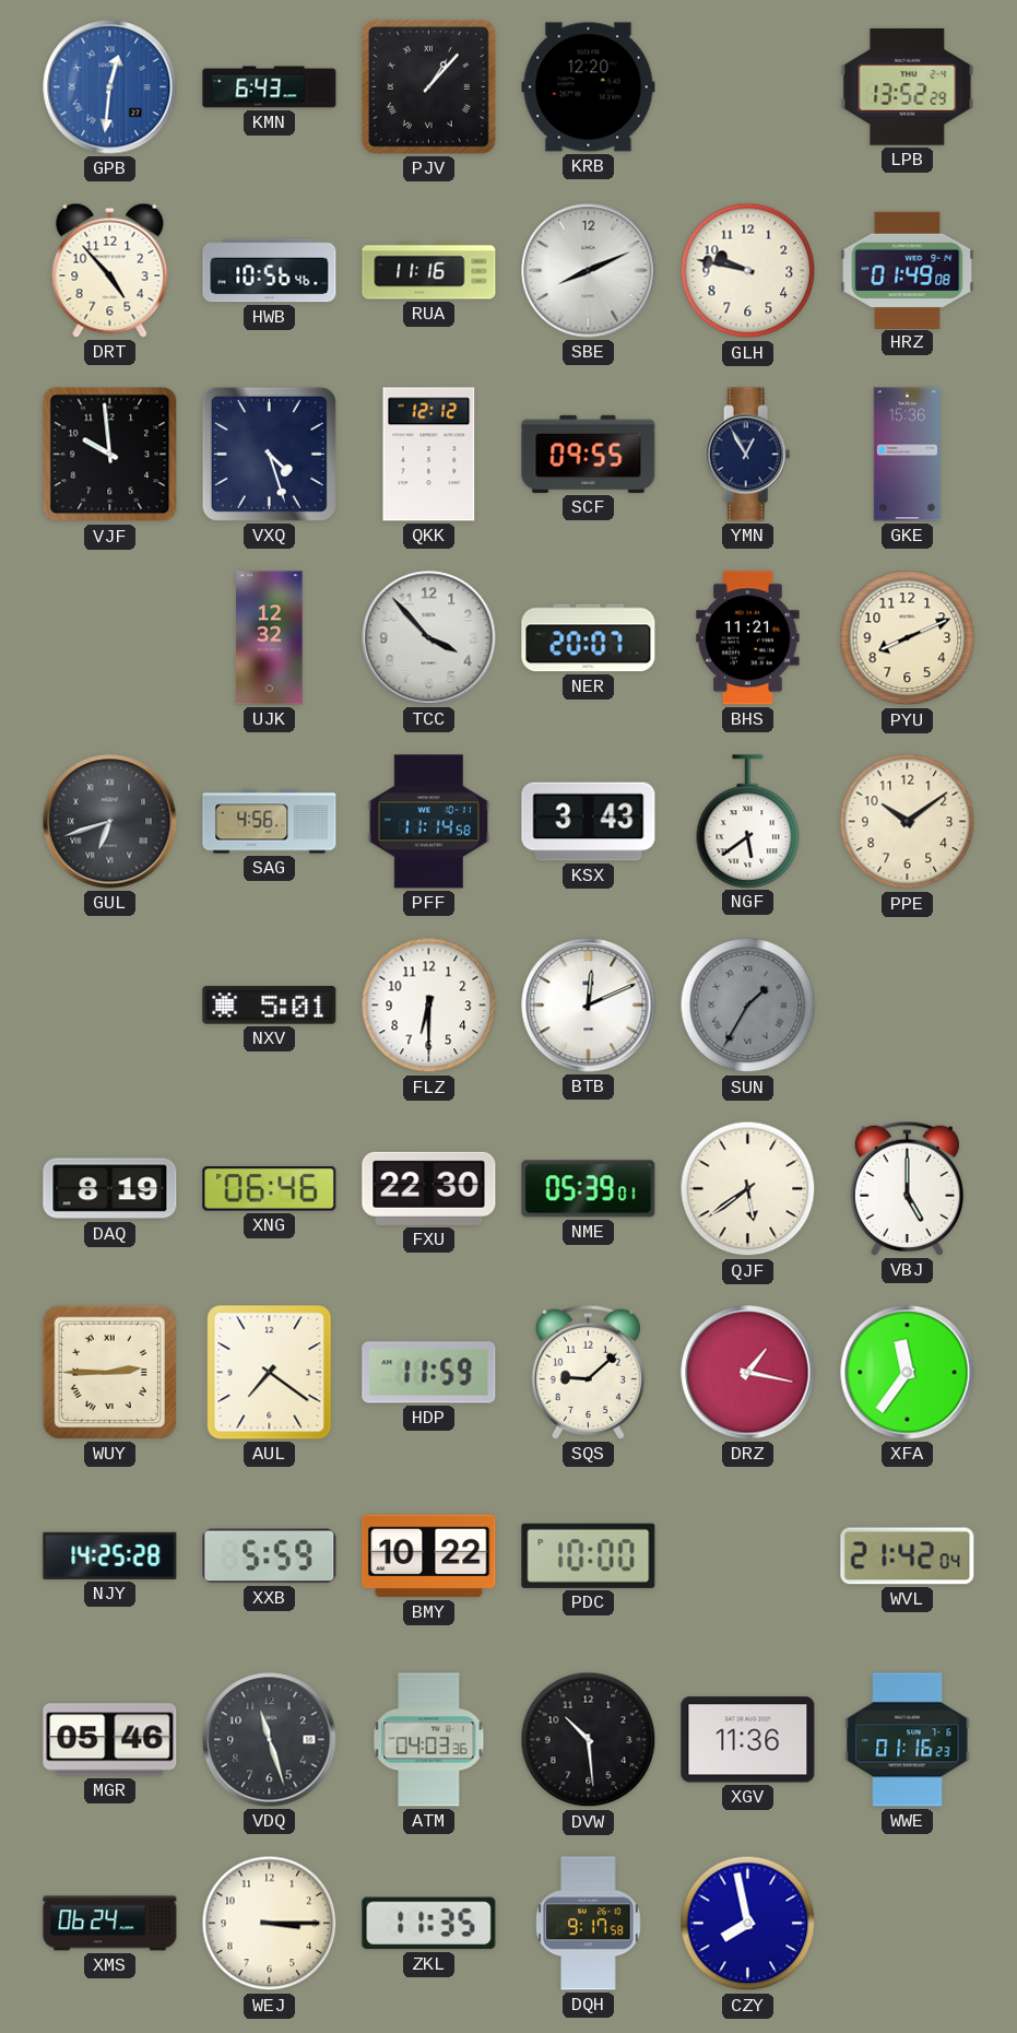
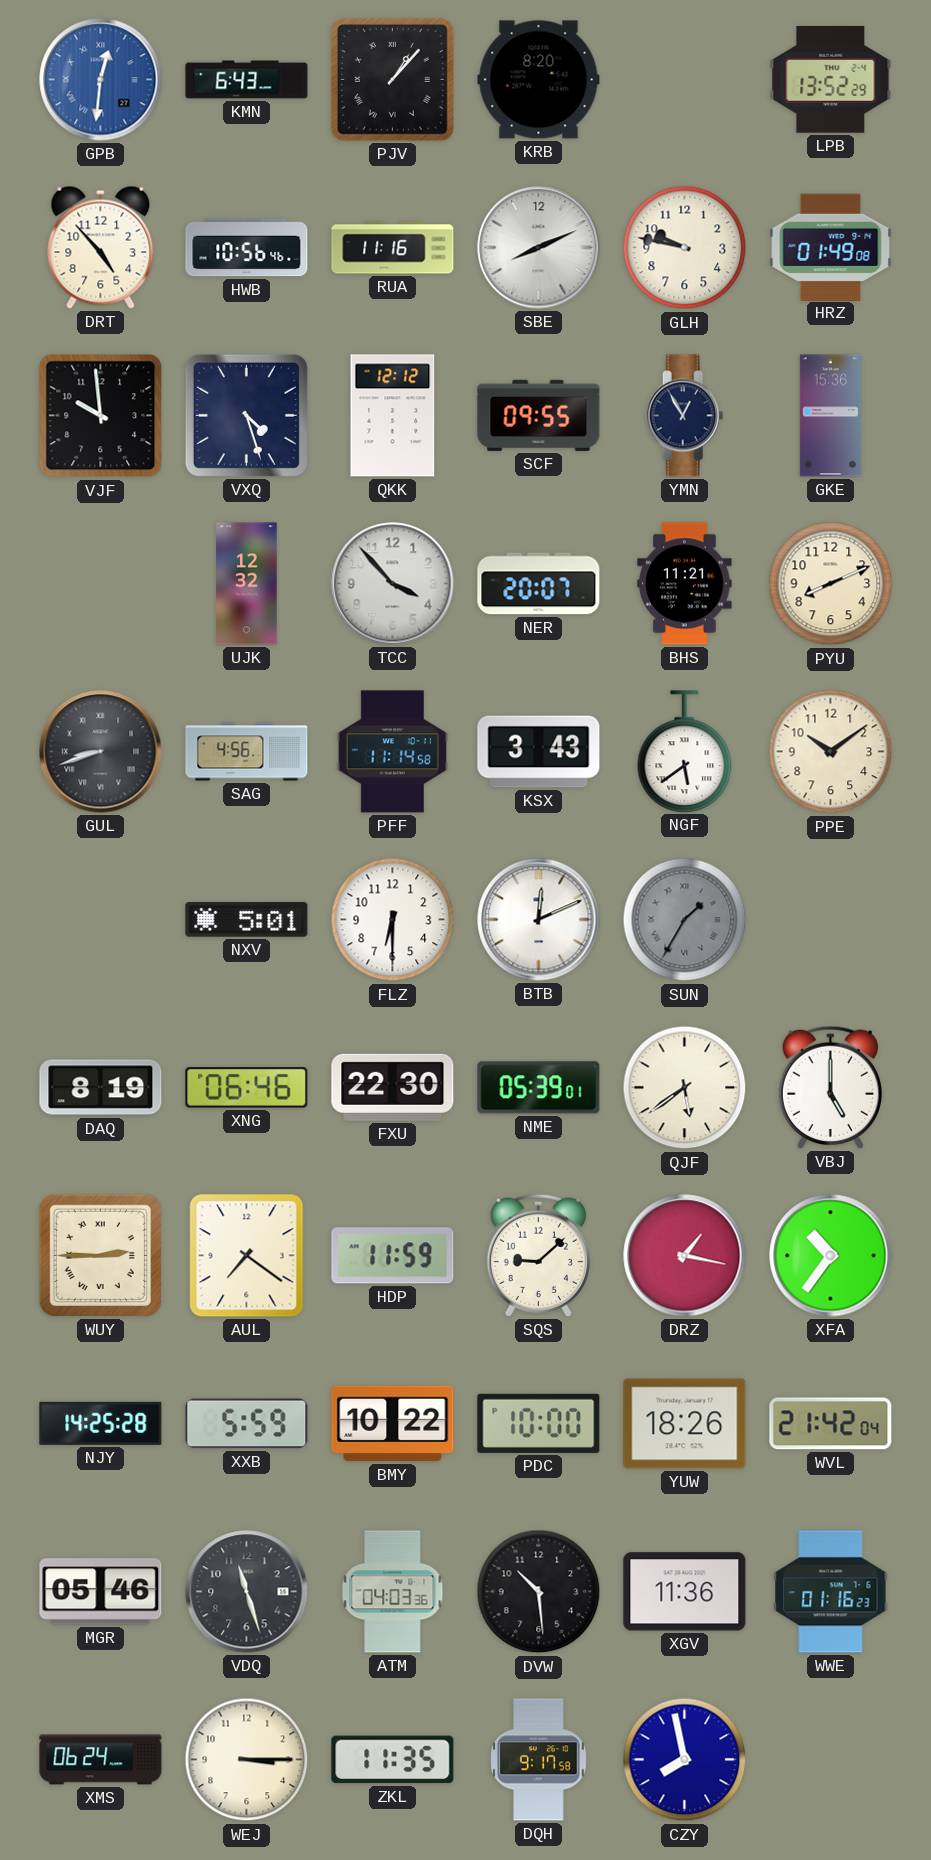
KRB: 12:20 -> 8:20 (539, 80)
GUL: 6:42 -> 8:42 (101, 752)
XFA: 11:36 -> 10:36 (831, 1256)
YUW: none -> 18:26 (685, 1424)
